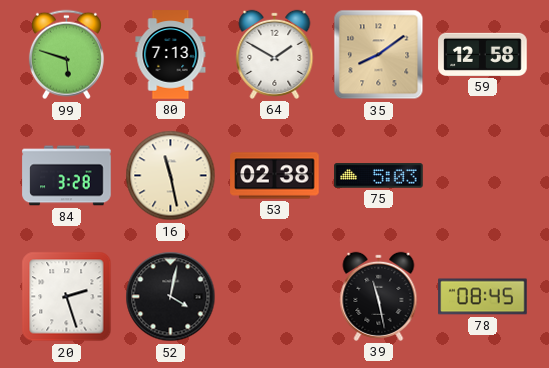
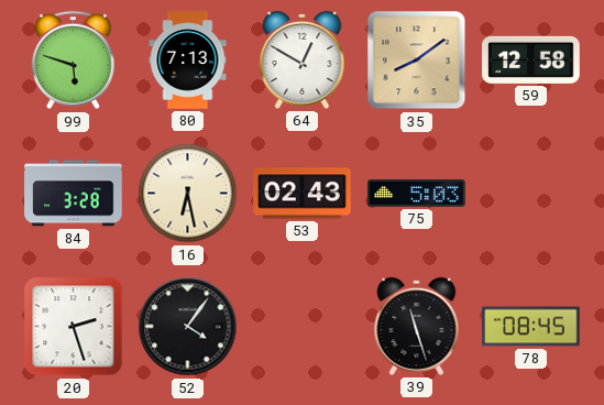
64: 1:50 -> 12:50 (303, 59)
16: 11:28 -> 6:28 (188, 194)
53: 02:38 -> 02:43 (303, 194)
52: 4:02 -> 4:06 (188, 327)
39: 11:28 -> 11:27 (417, 326)
